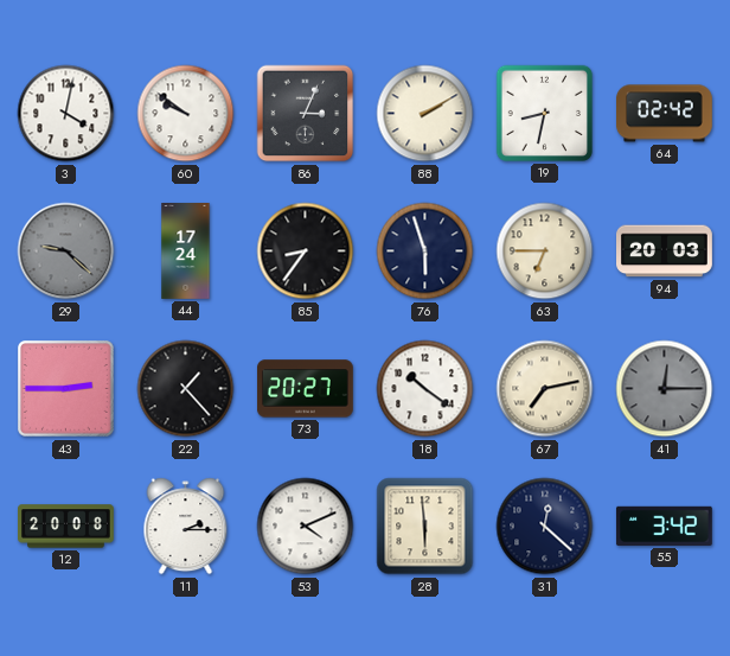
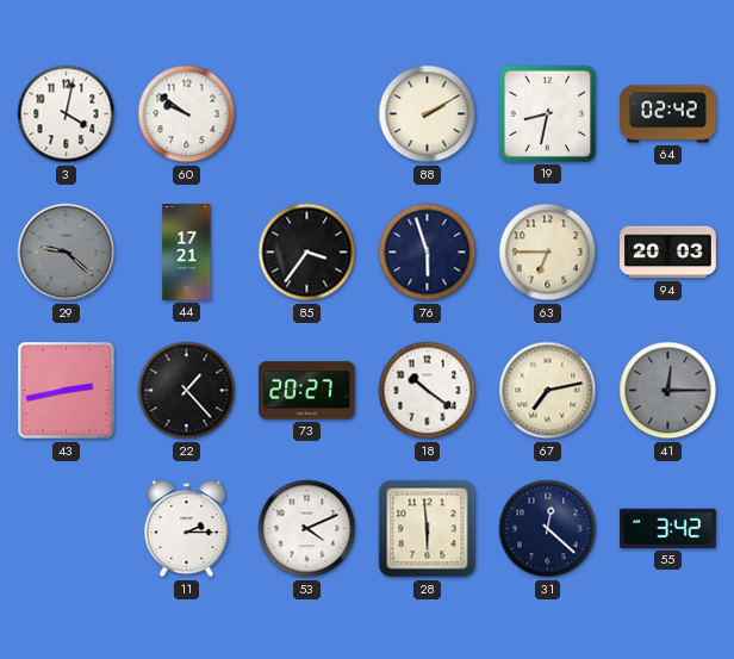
86: 3:04 -> none (306, 114)
44: 17:24 -> 17:21 (187, 253)
85: 8:36 -> 3:36 (307, 253)
43: 2:45 -> 2:43 (67, 391)
12: 20:08 -> none (66, 527)
